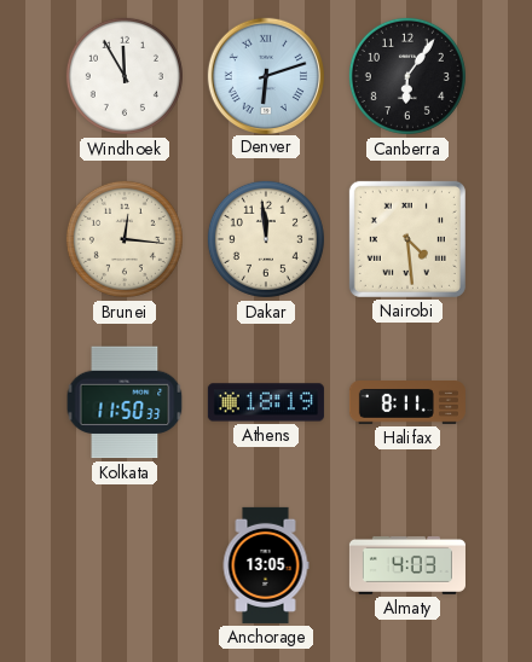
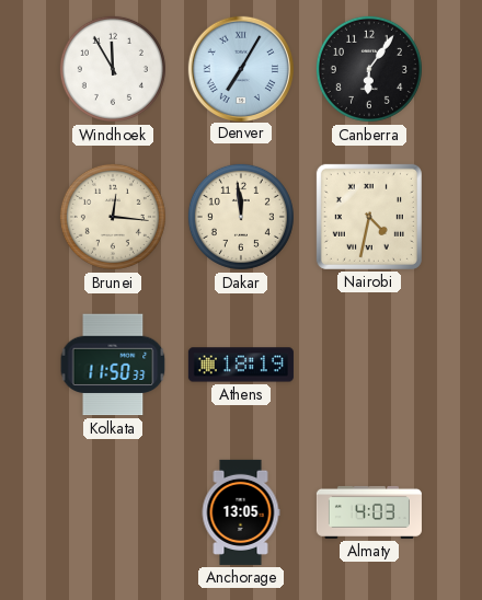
Denver: 6:12 -> 7:05 (240, 68)
Nairobi: 4:29 -> 4:32 (369, 217)
Halifax: 8:11 -> none (407, 403)
